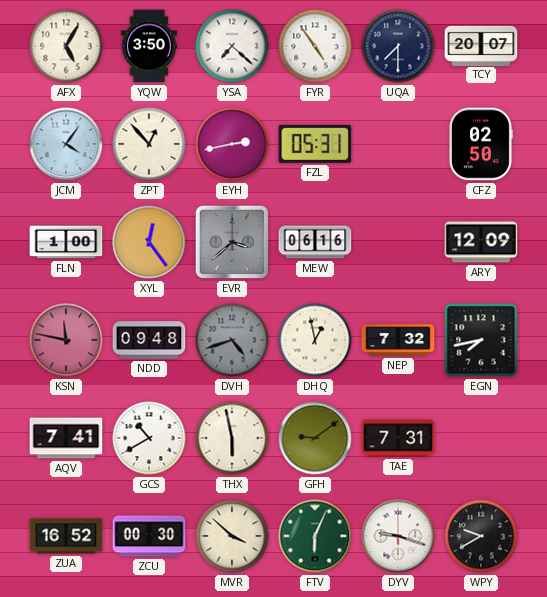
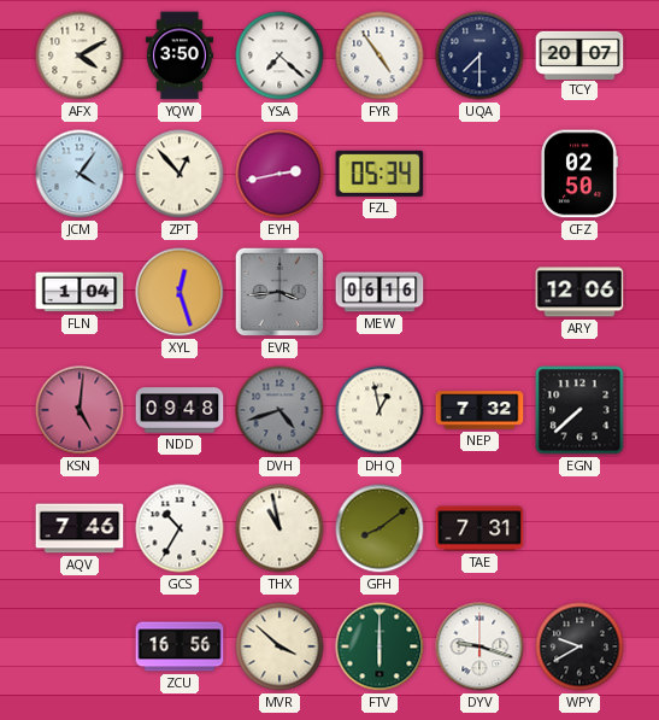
AFX: 5:05 -> 4:10 (80, 55)
FZL: 05:31 -> 05:34 (379, 174)
FLN: 1:00 -> 1:04 (80, 292)
XYL: 12:24 -> 12:27 (180, 292)
EVR: 3:38 -> 3:44 (280, 292)
ARY: 12:09 -> 12:06 (579, 292)
KSN: 11:47 -> 5:01 (80, 410)
EGN: 7:43 -> 7:38 (579, 410)
AQV: 7:41 -> 7:46 (80, 528)
GCS: 10:40 -> 10:35 (180, 528)
THX: 5:58 -> 10:58 (280, 528)
GFH: 9:09 -> 8:09 (379, 528)
ZUA: 16:52 -> none (66, 536)
ZCU: 00:30 -> 16:56 (180, 646)
FTV: 6:04 -> 6:00 (379, 646)
